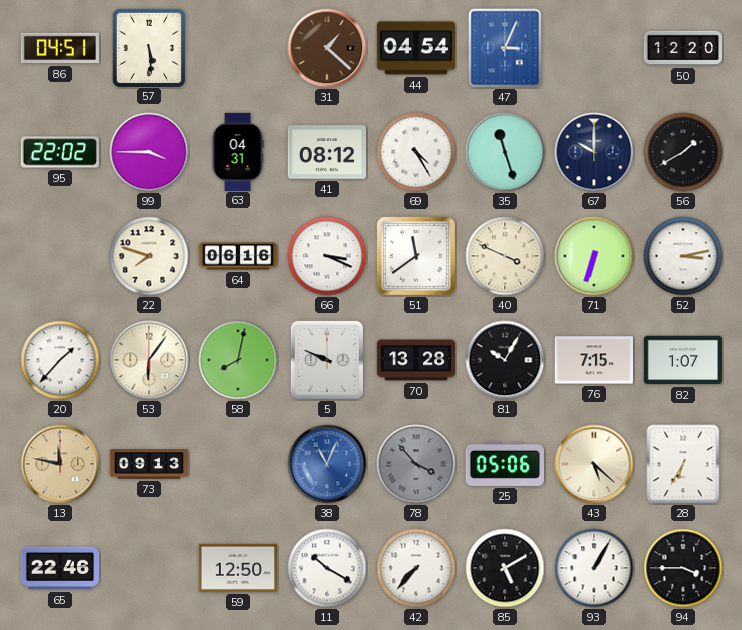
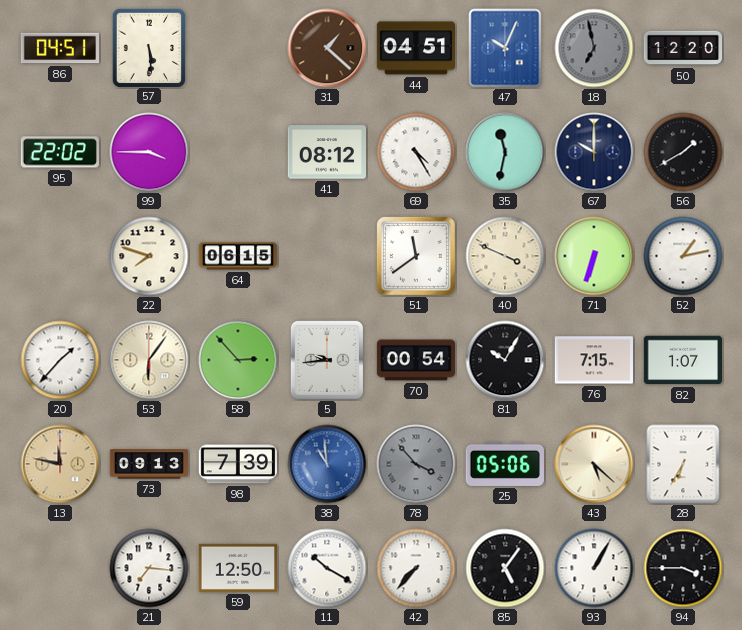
44: 04:54 -> 04:51 (415, 48)
47: 3:04 -> 10:04 (505, 48)
18: none -> 6:58 (594, 48)
63: 04:31 -> none (238, 151)
35: 11:27 -> 11:32 (505, 152)
64: 06:16 -> 06:15 (238, 256)
66: 3:19 -> none (327, 256)
52: 3:13 -> 1:13 (683, 256)
58: 8:02 -> 2:53 (238, 360)
5: 9:49 -> 9:44 (327, 360)
70: 13:28 -> 00:54 (416, 360)
98: none -> 7:39 (237, 464)
38: 11:04 -> 10:59 (327, 464)
65: 22:46 -> none (59, 568)
21: none -> 7:16 (149, 568)
85: 5:10 -> 5:06 (505, 568)
